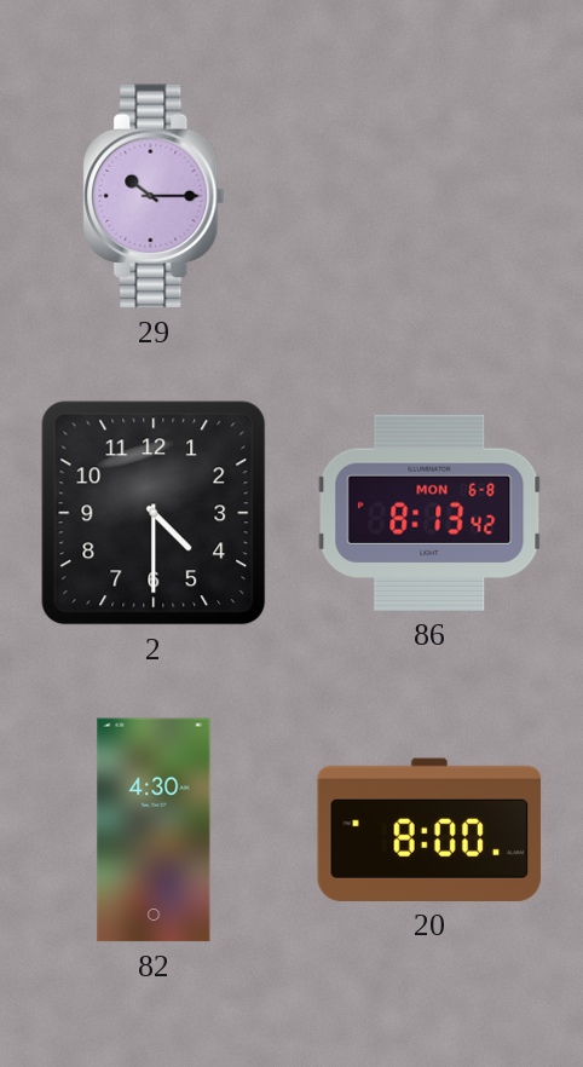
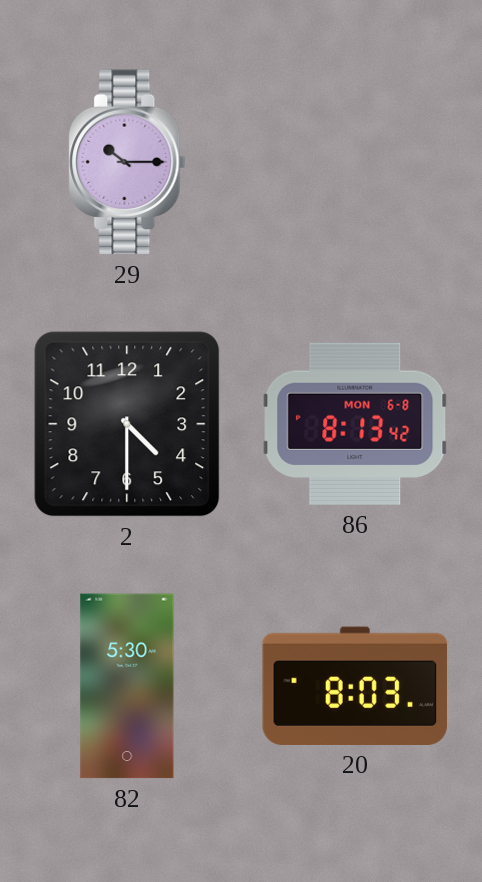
82: 4:30 -> 5:30 (127, 686)
20: 8:00 -> 8:03 (355, 686)
